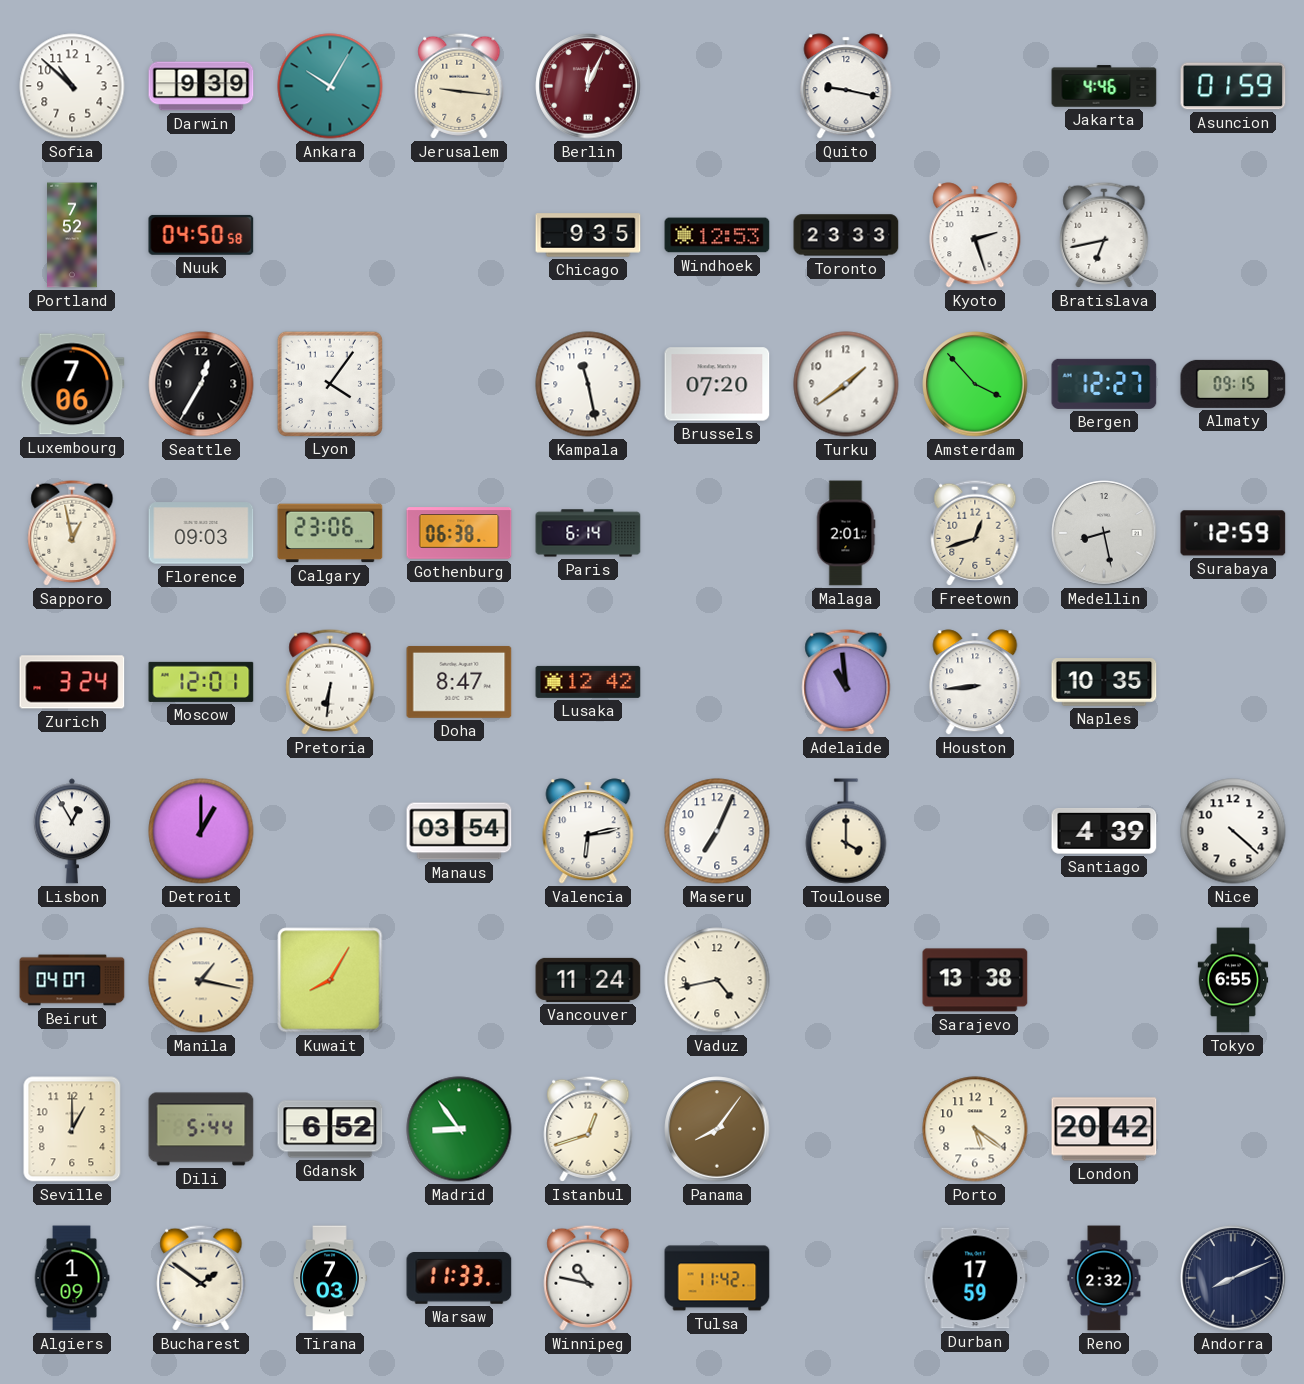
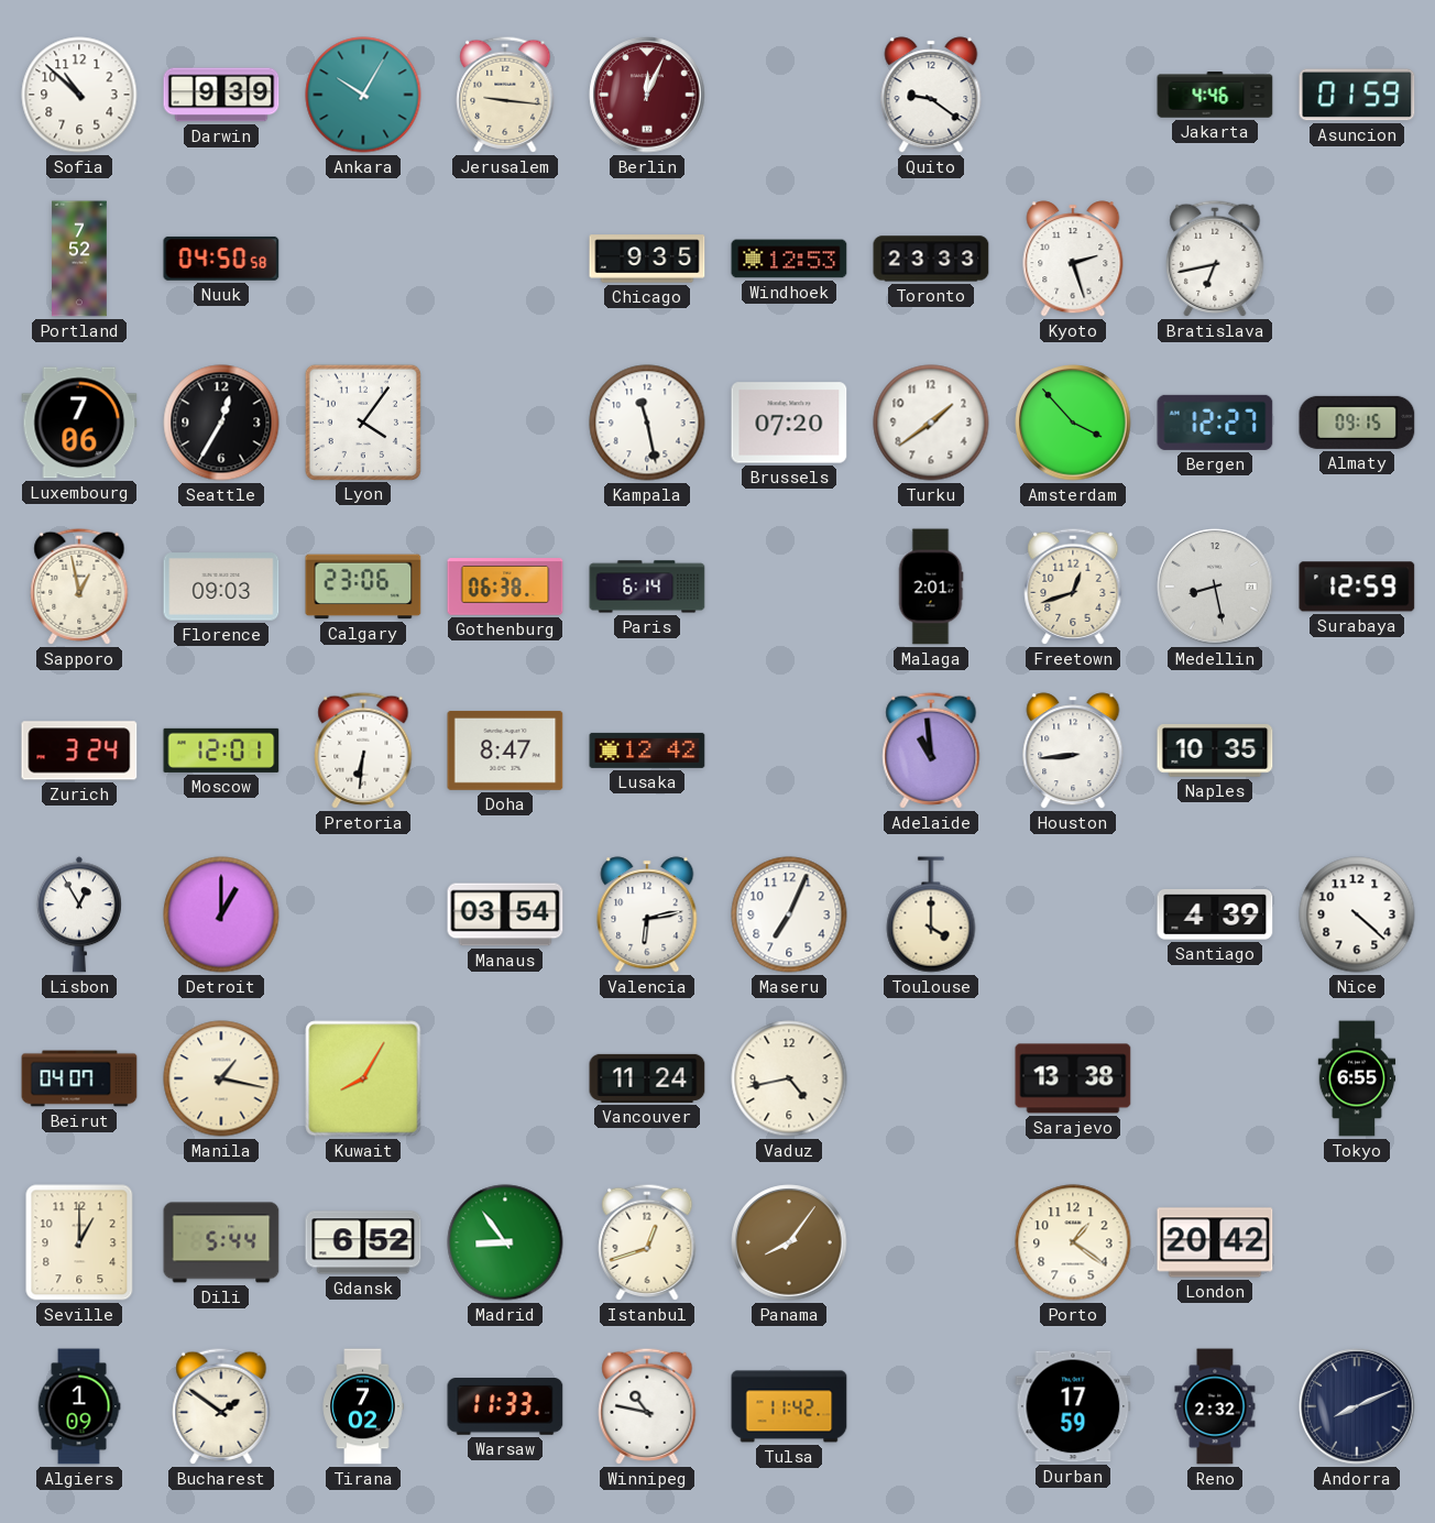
Quito: 9:17 -> 9:21 (931, 95)
Porto: 5:21 -> 1:21 (1073, 1242)
Tirana: 7:03 -> 7:02 (363, 1406)
